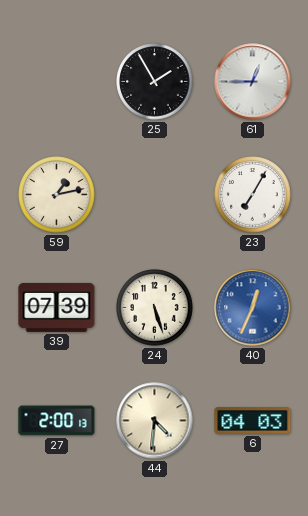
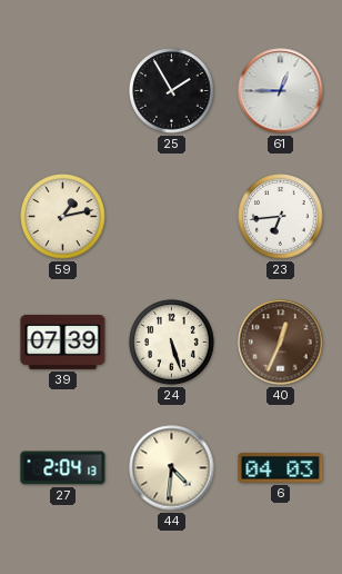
23: 7:05 -> 6:44 (281, 217)
40 dial: blue -> brown (281, 343)
27: 2:00 -> 2:04 (63, 468)
